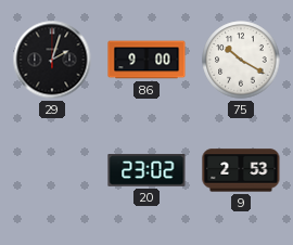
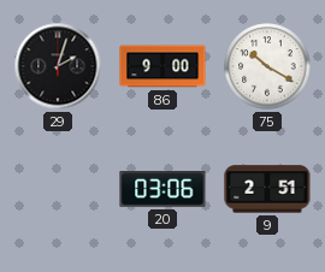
20: 23:02 -> 03:06 (162, 190)
9: 2:53 -> 2:51 (267, 189)
